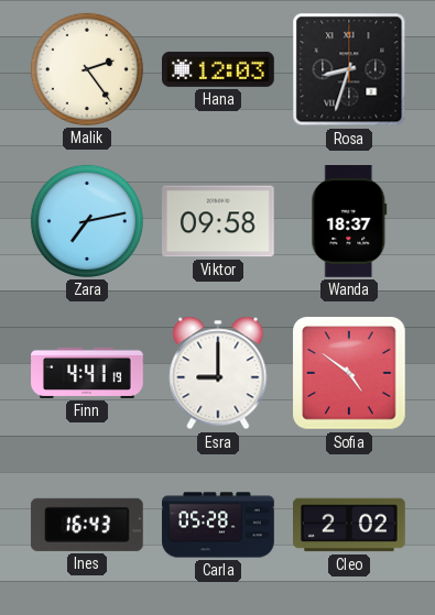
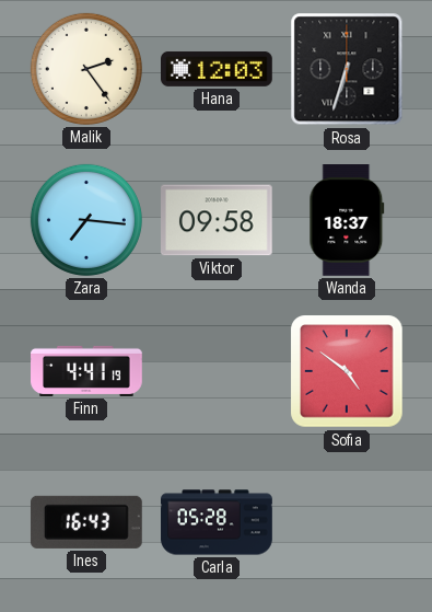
Rosa: 8:33 -> 6:33 (347, 69)
Zara: 7:13 -> 7:16 (86, 220)
Esra: 9:00 -> none (218, 373)
Cleo: 2:02 -> none (350, 525)
